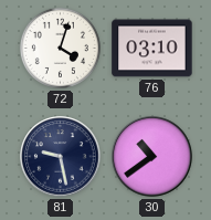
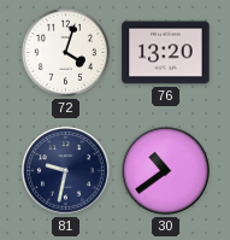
76: 03:10 -> 13:20 (166, 53)
81: 9:28 -> 9:32 (66, 171)
